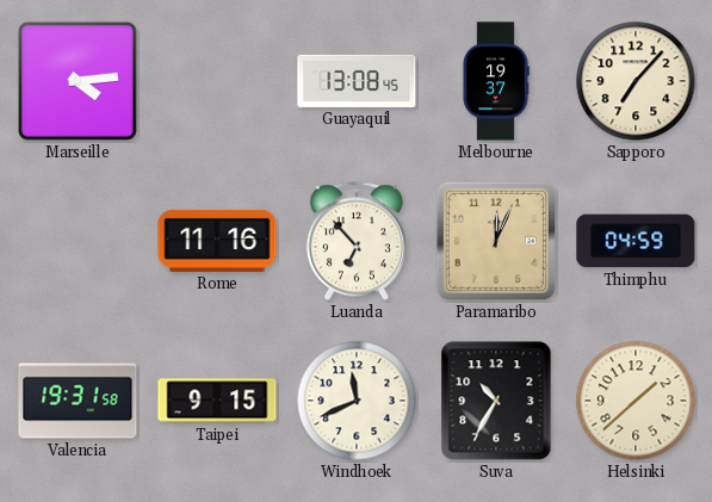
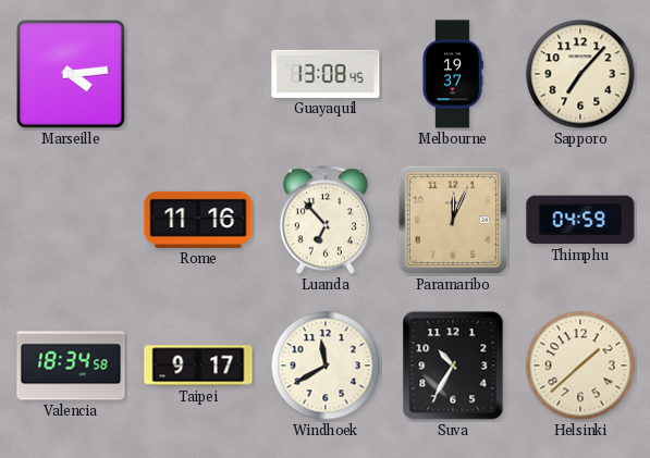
Valencia: 19:31 -> 18:34 (71, 366)
Taipei: 9:15 -> 9:17 (198, 366)
Windhoek: 11:41 -> 11:40 (326, 366)
